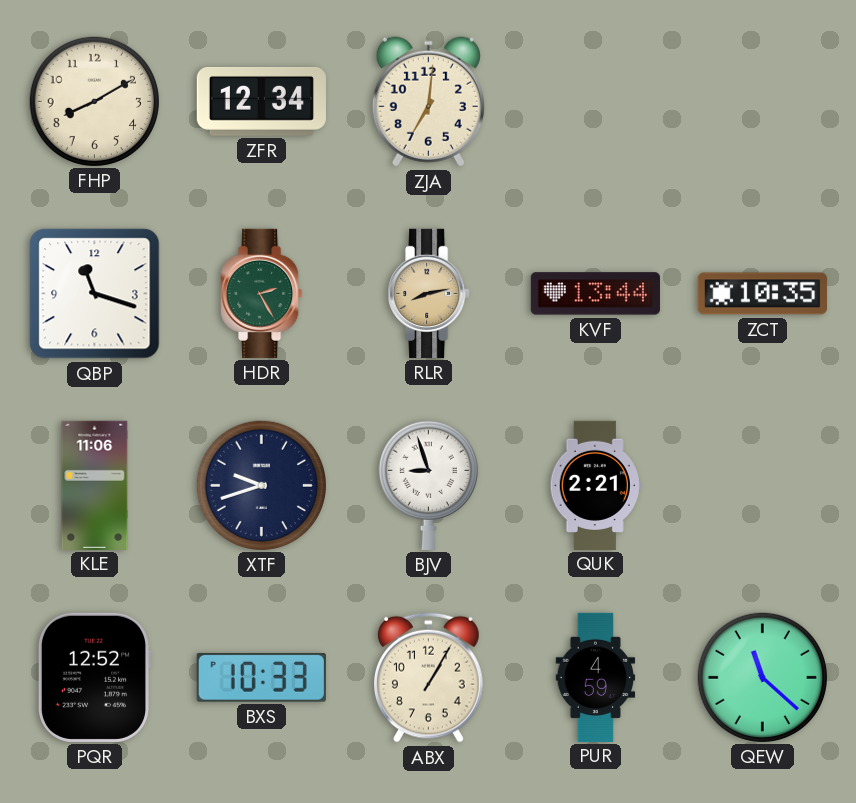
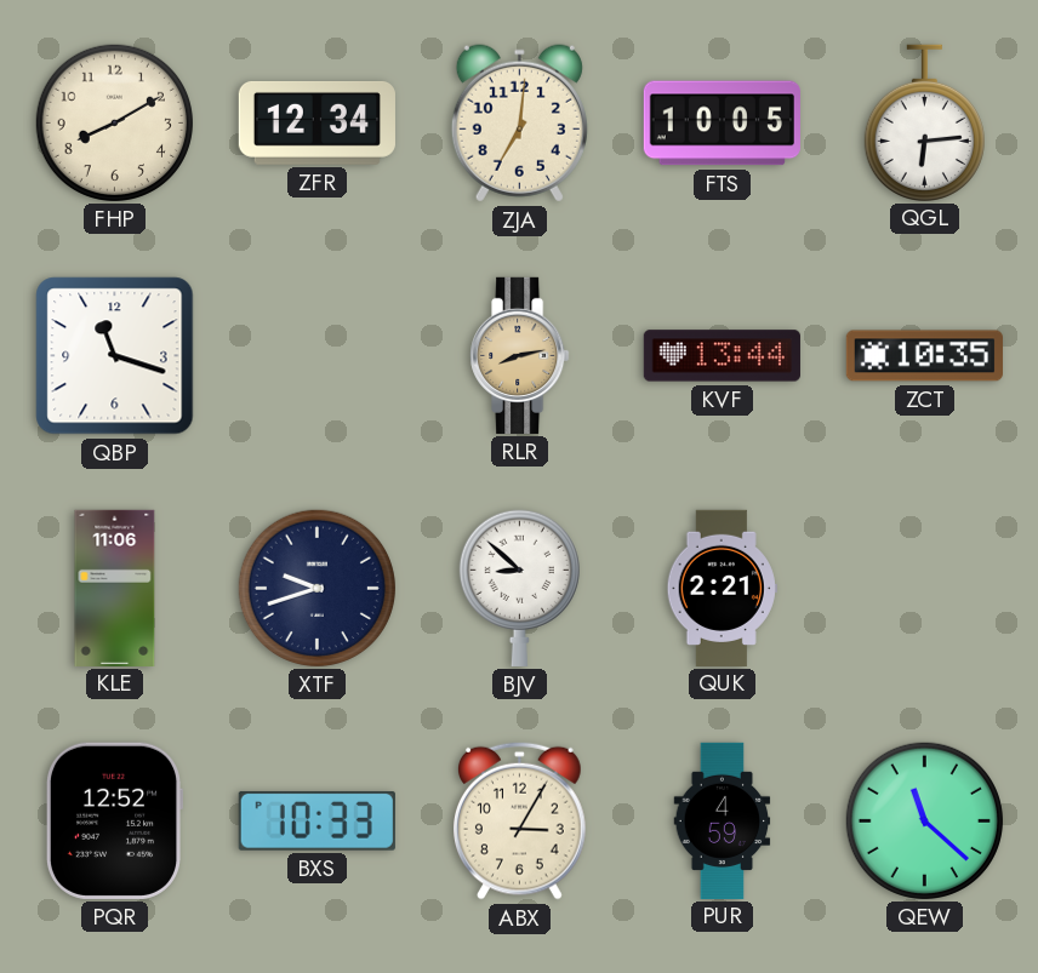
FTS: none -> 10:05 (722, 124)
QGL: none -> 6:14 (924, 122)
HDR: 2:25 -> none (262, 293)
BJV: 8:57 -> 8:52 (519, 588)
ABX: 1:05 -> 3:05 (520, 820)
